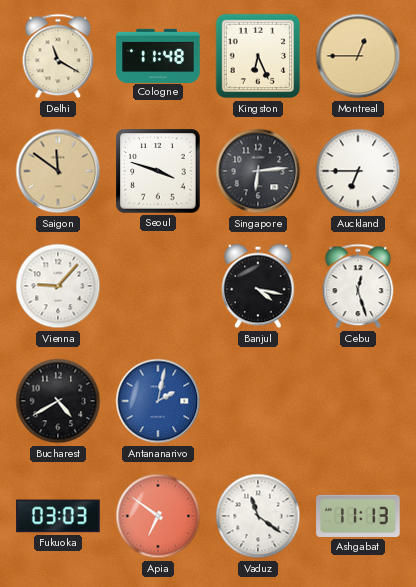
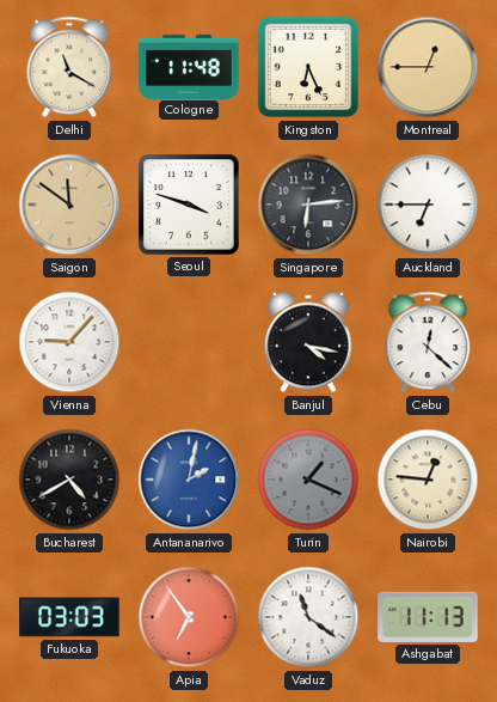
Cebu: 12:27 -> 12:22 (428, 342)
Turin: none -> 1:19 (308, 480)
Nairobi: none -> 12:46 (428, 480)
Apia: 6:51 -> 6:54 (189, 617)
